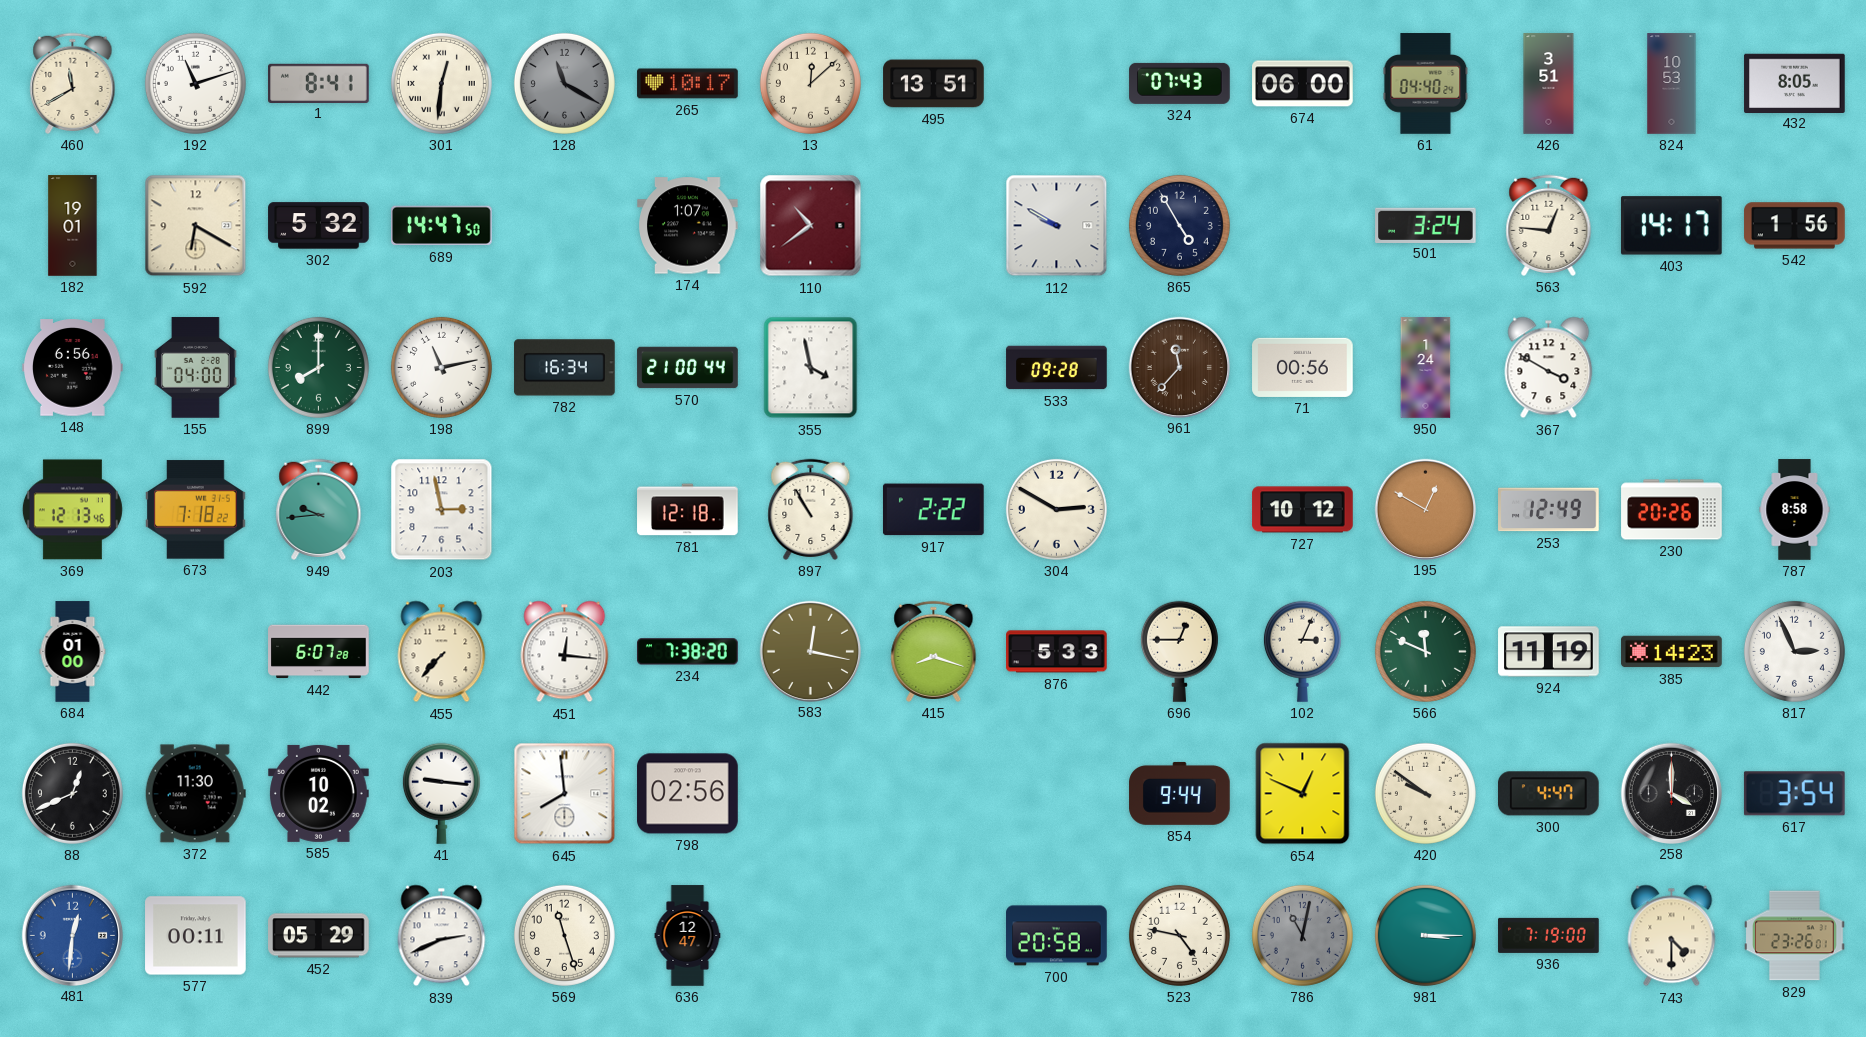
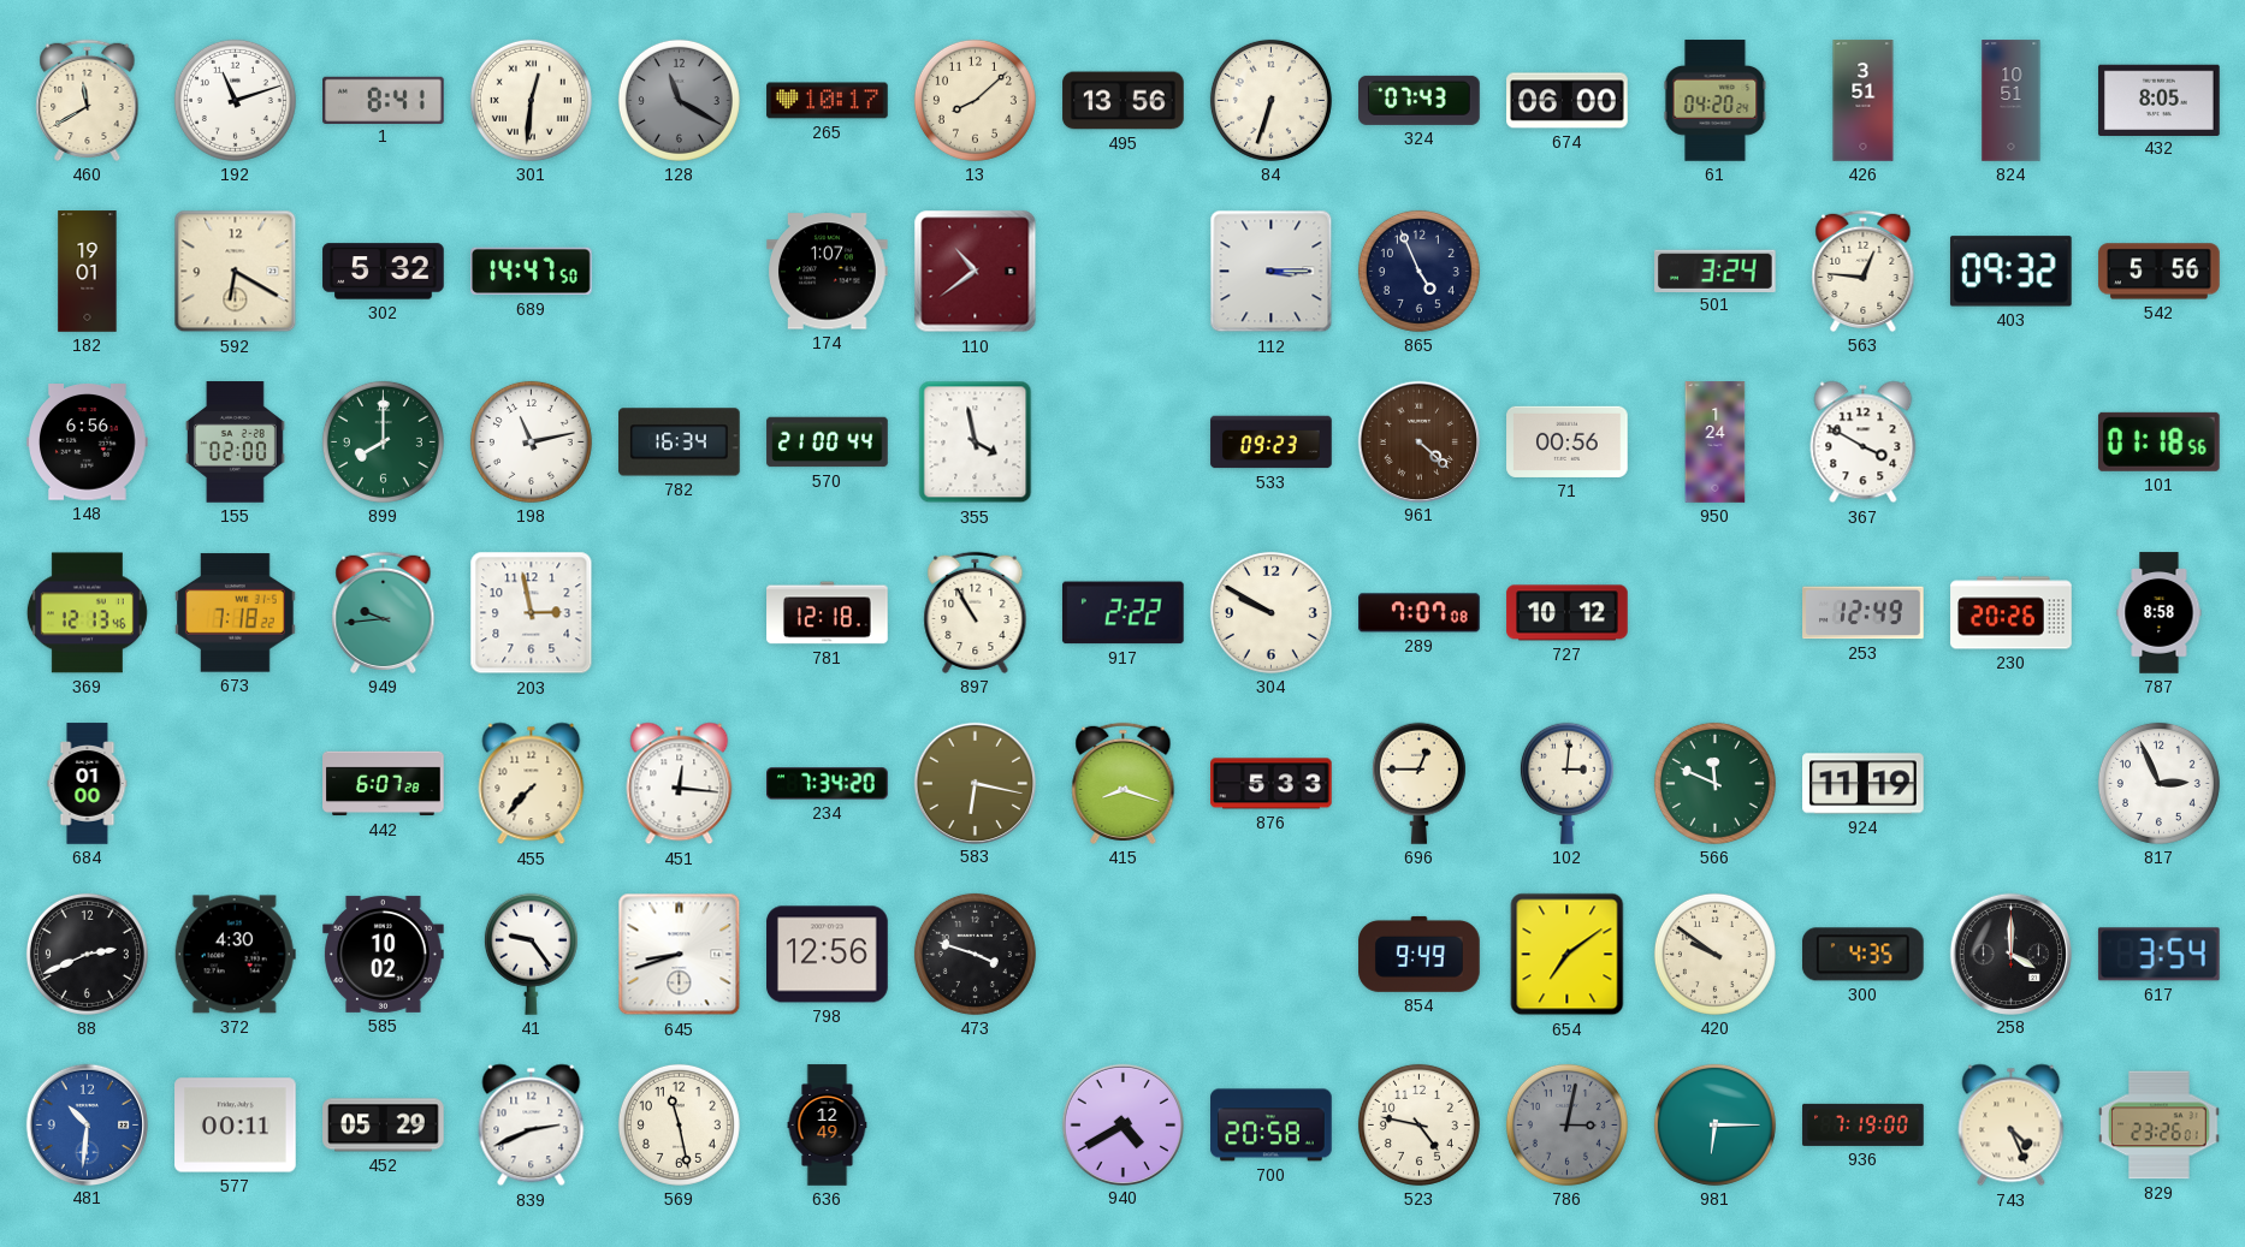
13: 12:08 -> 8:08 (975, 100)
495: 13:51 -> 13:56 (1124, 101)
84: none -> 6:33 (1270, 100)
61: 04:40 -> 04:20 (1716, 101)
824: 10:53 -> 10:51 (2012, 101)
112: 9:50 -> 3:15 (1272, 272)
865: 4:55 -> 4:56 (1418, 271)
403: 14:17 -> 09:32 (2010, 272)
542: 1:56 -> 5:56 (2160, 272)
155: 04:00 -> 02:00 (235, 443)
533: 09:28 -> 09:23 (1272, 443)
961: 11:37 -> 4:22 (1418, 441)
101: none -> 01:18 (2158, 441)
304: 2:50 -> 9:50 (1270, 612)
289: none -> 7:07 (1420, 613)
195: 12:50 -> none (1425, 509)
234: 7:38 -> 7:34 (828, 784)
583: 12:17 -> 6:17 (975, 783)
102: 3:04 -> 3:01 (1566, 783)
385: 14:23 -> none (1672, 652)
88: 12:41 -> 2:41 (87, 954)
372: 11:30 -> 4:30 (235, 955)
41: 9:16 -> 9:24 (531, 954)
645: 7:59 -> 8:42 (680, 955)
798: 02:56 -> 12:56 (828, 955)
473: none -> 3:48 (975, 954)
854: 9:44 -> 9:49 (1420, 954)
654: 12:49 -> 7:09 (1568, 955)
300: 4:47 -> 4:35 (1864, 955)
481: 12:31 -> 10:31 (87, 1124)
569: 11:27 -> 11:28 (679, 1124)
636: 12:47 -> 12:49 (828, 1126)
940: none -> 4:40 (1122, 1124)
786: 11:02 -> 3:02 (1566, 1124)
981: 3:15 -> 6:15 (1714, 1124)
743: 4:30 -> 4:26 (2012, 1126)
